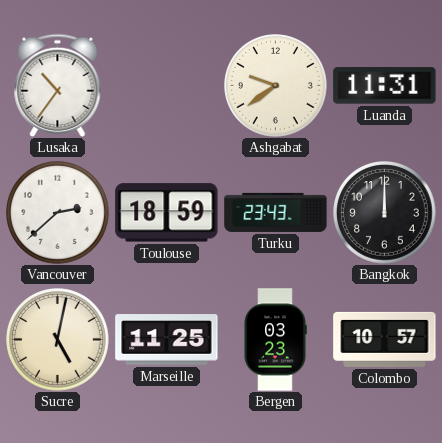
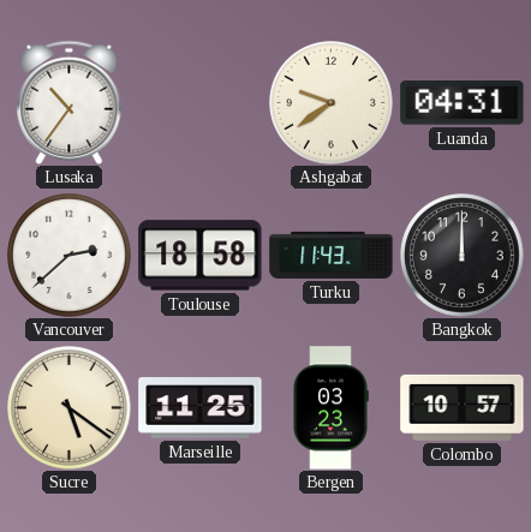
Luanda: 11:31 -> 04:31 (463, 103)
Toulouse: 18:59 -> 18:58 (201, 256)
Turku: 23:43 -> 11:43 (332, 255)
Sucre: 5:02 -> 5:21 (70, 408)
